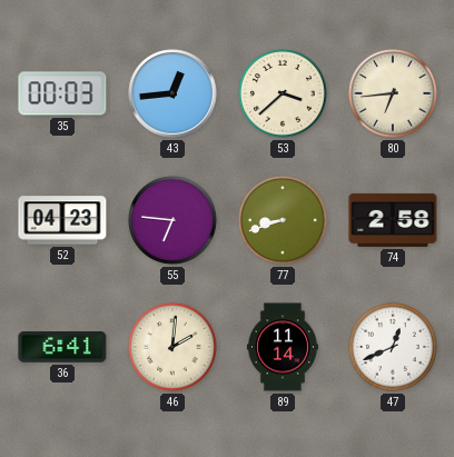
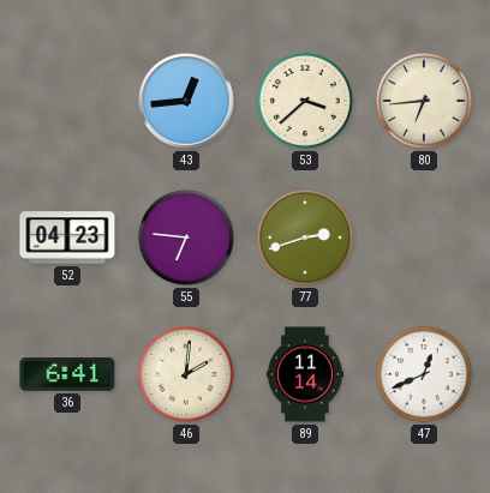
35: 00:03 -> none (62, 93)
77: 8:42 -> 2:42 (305, 238)
74: 2:58 -> none (393, 220)
